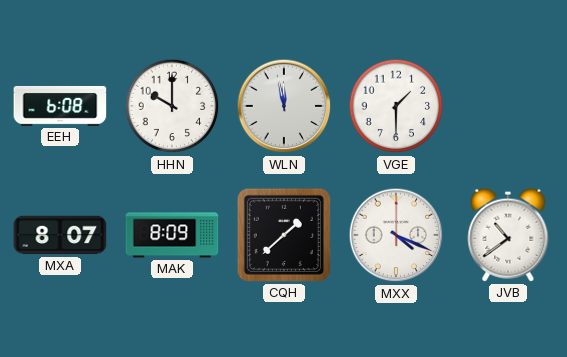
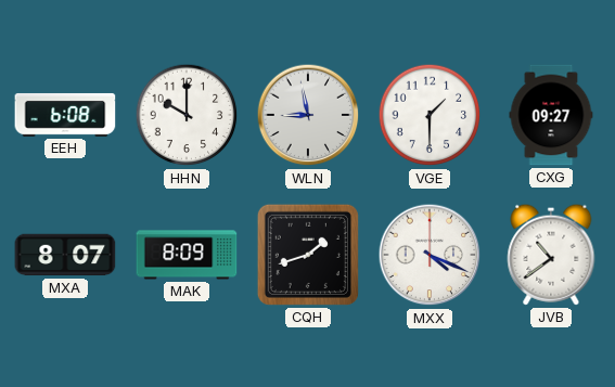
WLN: 11:58 -> 8:58 (308, 115)
CXG: none -> 09:27 (551, 115)
CQH: 1:38 -> 1:42 (308, 255)
